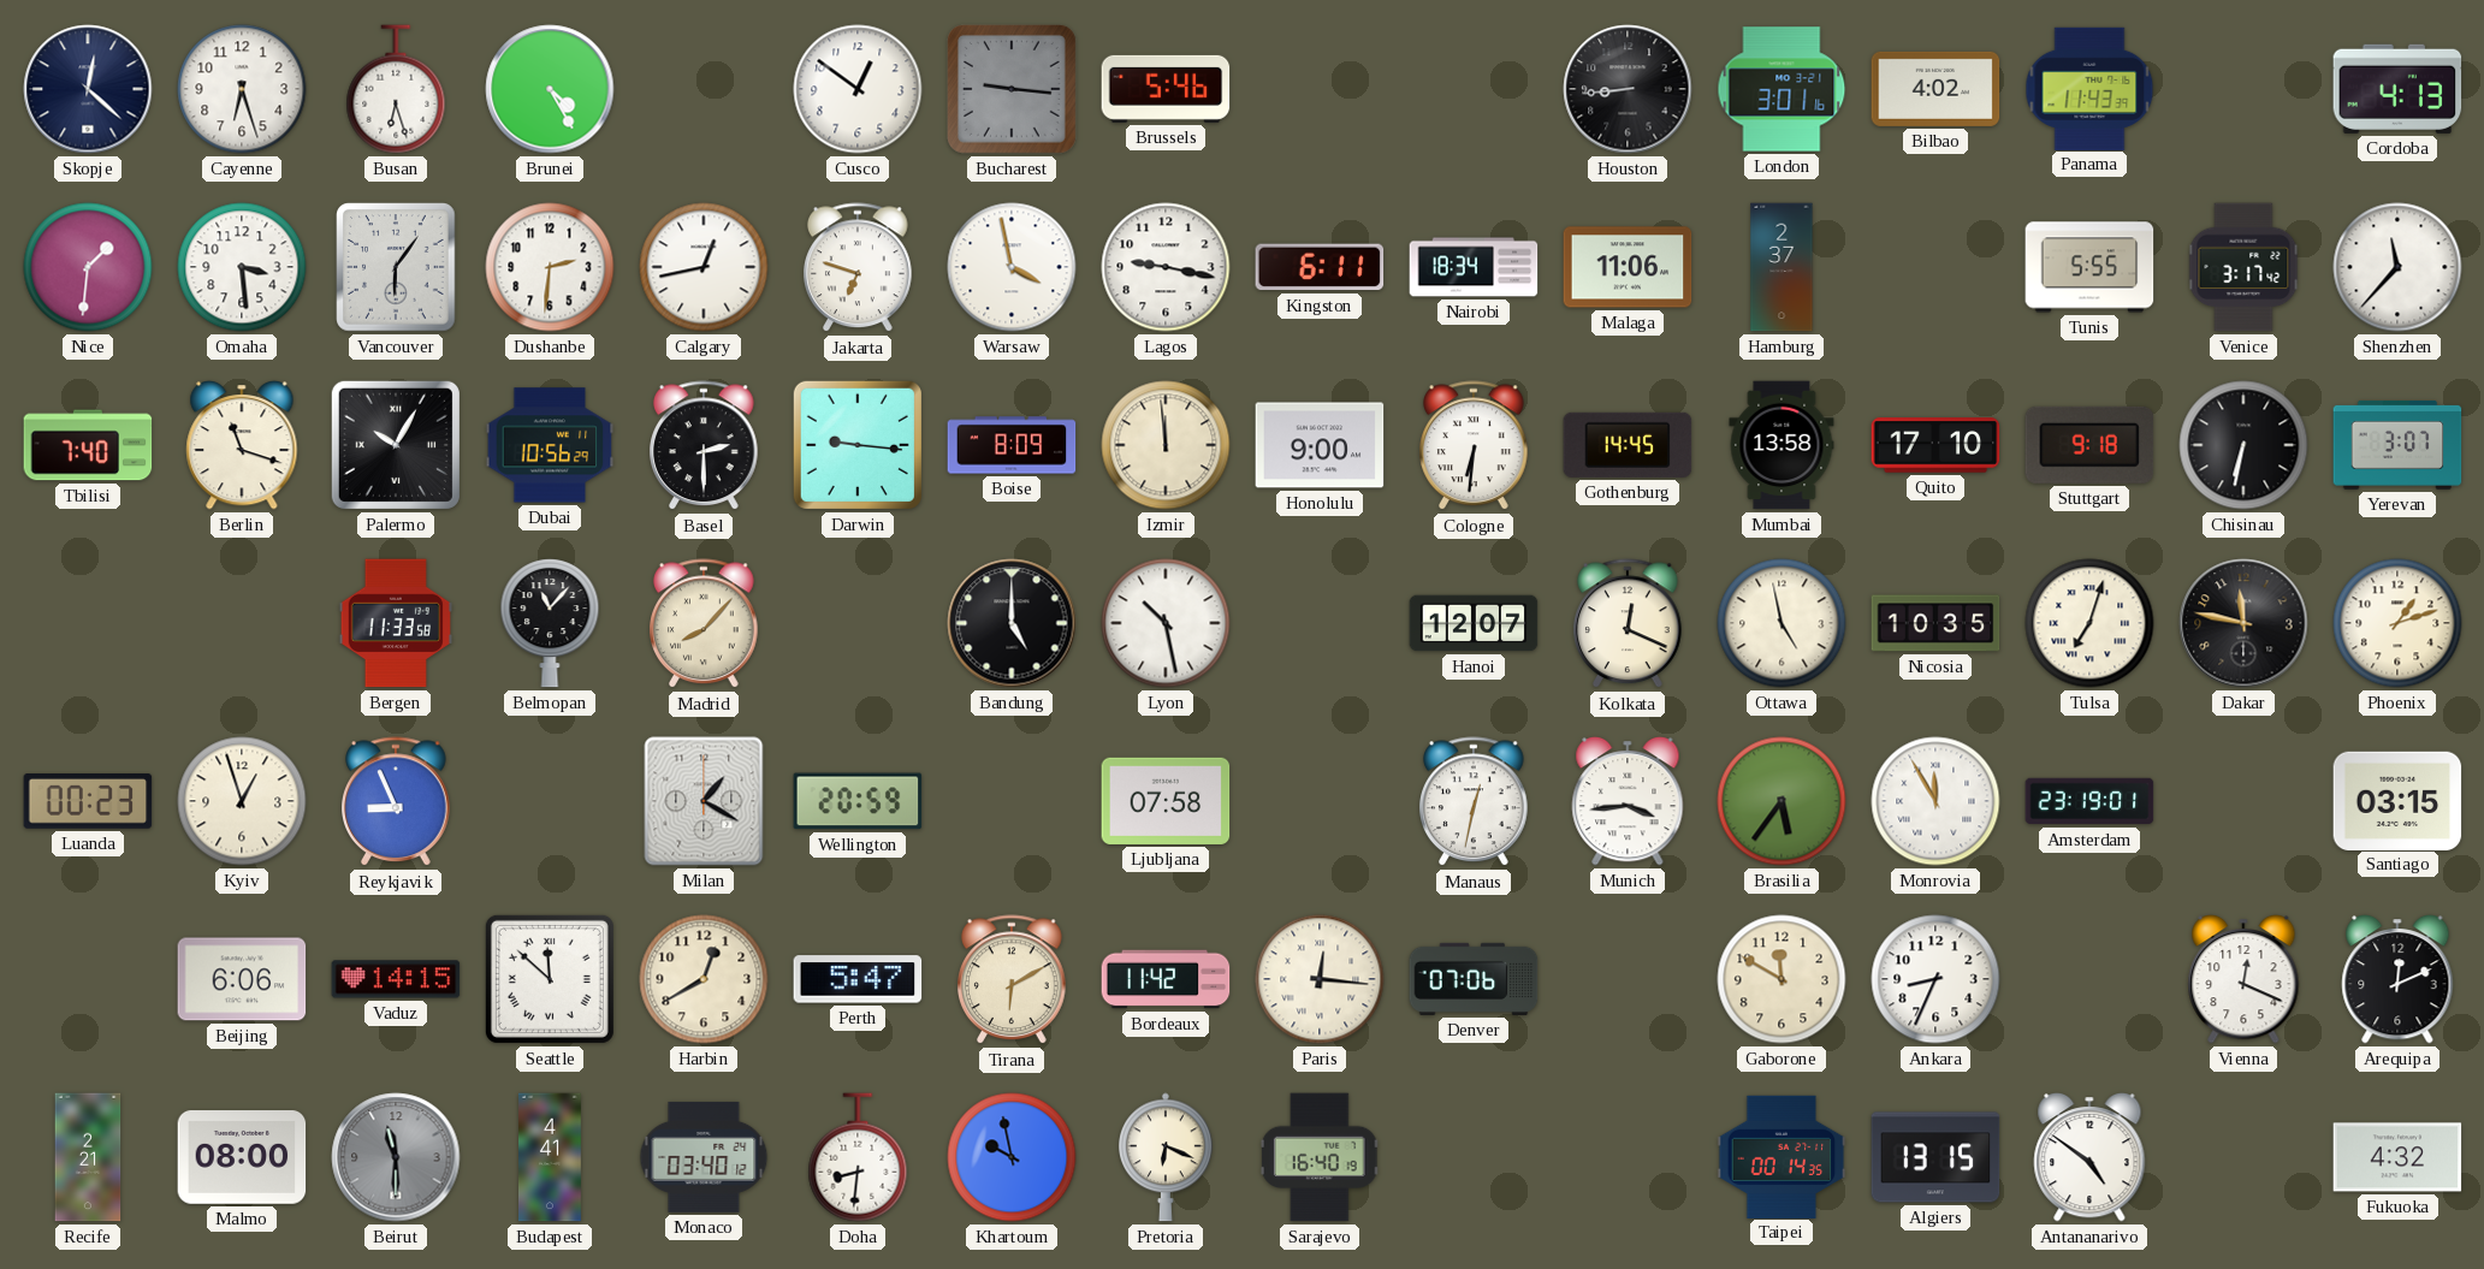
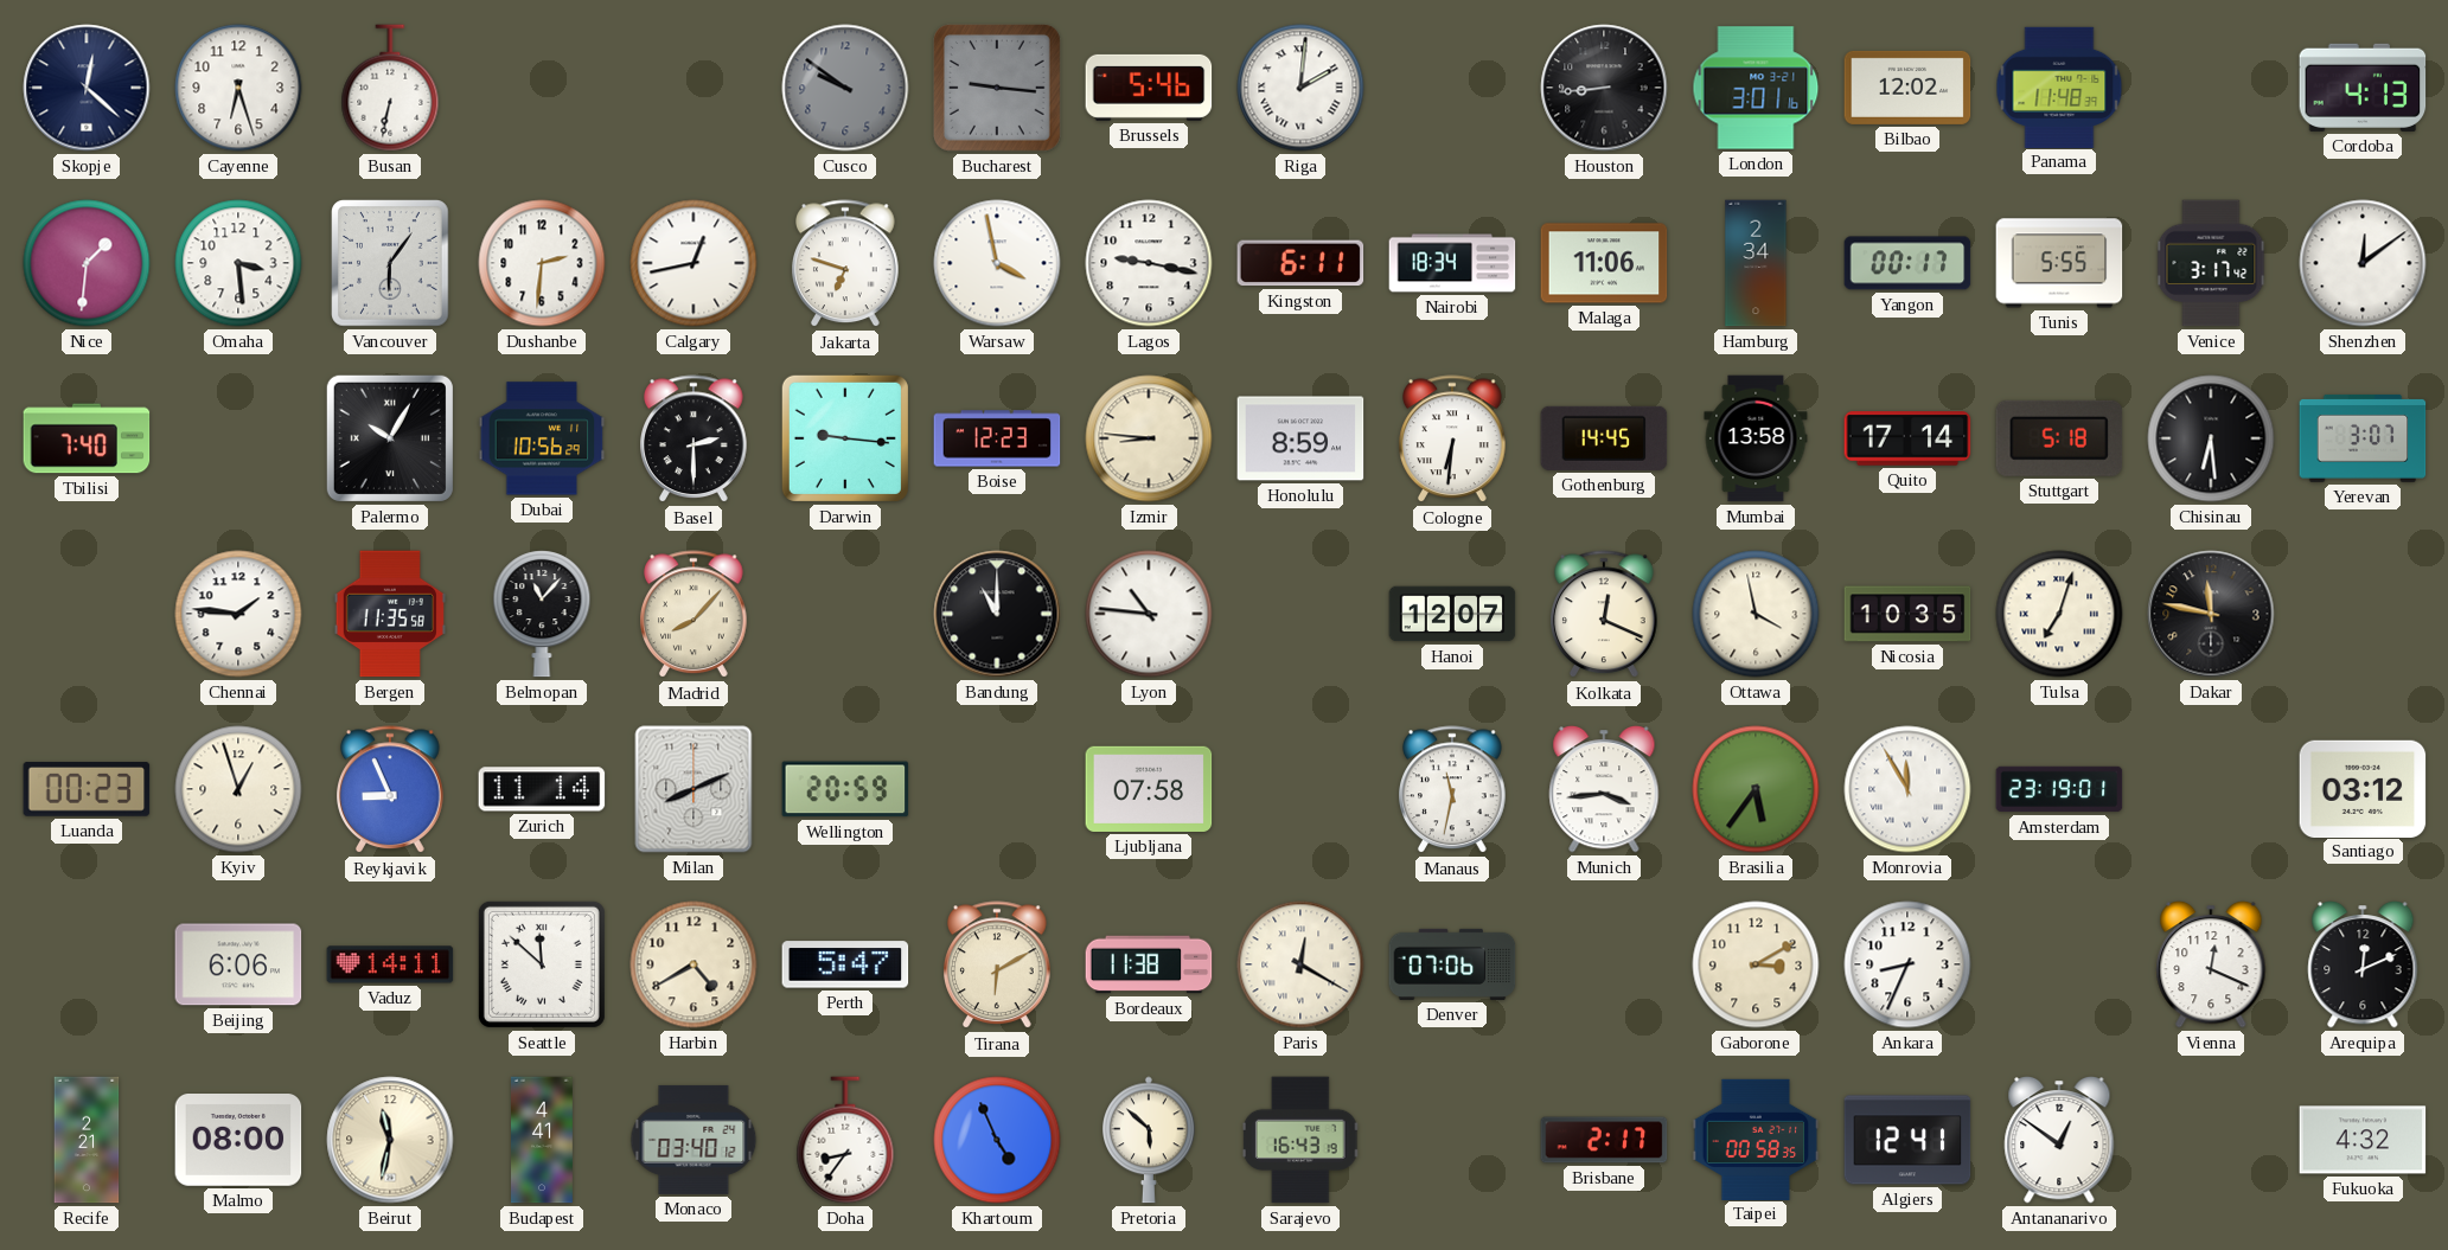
Busan: 6:27 -> 6:32 (390, 88)
Brunei: 4:25 -> none (550, 89)
Cusco: 12:51 -> 9:51 (845, 88)
Cusco dial: white -> grey (845, 88)
Riga: none -> 2:01 (1300, 88)
Bilbao: 4:02 -> 12:02 (1907, 88)
Panama: 11:43 -> 11:48 (2059, 86)
Hamburg: 2:37 -> 2:34 (1756, 263)
Yangon: none -> 00:17 (1907, 263)
Shenzhen: 11:37 -> 12:09 (2363, 263)
Berlin: 11:18 -> none (242, 446)
Boise: 8:09 -> 12:23 (997, 438)
Izmir: 11:59 -> 8:46 (1149, 438)
Honolulu: 9:00 -> 8:59 (1300, 438)
Quito: 17:10 -> 17:14 (1907, 438)
Stuttgart: 9:18 -> 5:18 (2059, 438)
Chisinau: 6:32 -> 6:29 (2211, 438)
Chennai: none -> 1:46 (238, 614)
Bergen: 11:33 -> 11:35 (389, 614)
Bandung: 5:00 -> 11:00 (997, 614)
Lyon: 10:28 -> 10:46 (1149, 614)
Ottawa: 4:58 -> 3:58 (1756, 614)
Phoenix: 1:12 -> none (2397, 623)
Zurich: none -> 11:14 (542, 789)
Milan: 1:20 -> 8:11 (694, 789)
Manaus: 12:32 -> 11:32 (1453, 790)
Santiago: 03:15 -> 03:12 (2363, 788)
Vaduz: 14:15 -> 14:11 (390, 964)
Harbin: 12:40 -> 4:40 (694, 964)
Bordeaux: 11:42 -> 11:38 (1149, 964)
Paris: 12:16 -> 12:20 (1300, 964)
Gaborone: 11:50 -> 3:10 (1756, 964)
Beirut: 11:30 -> 11:32 (390, 1140)
Beirut dial: grey -> cream (390, 1140)
Doha: 8:31 -> 8:36 (845, 1140)
Khartoum: 9:58 -> 4:56 (997, 1140)
Pretoria: 6:19 -> 5:52 (1150, 1140)
Sarajevo: 16:40 -> 16:43 (1300, 1140)
Brisbane: none -> 2:17 (1604, 1140)
Taipei: 00:14 -> 00:58 (1756, 1139)
Algiers: 13:15 -> 12:41 (1907, 1140)
Antananarivo: 4:51 -> 12:51 (2059, 1141)
